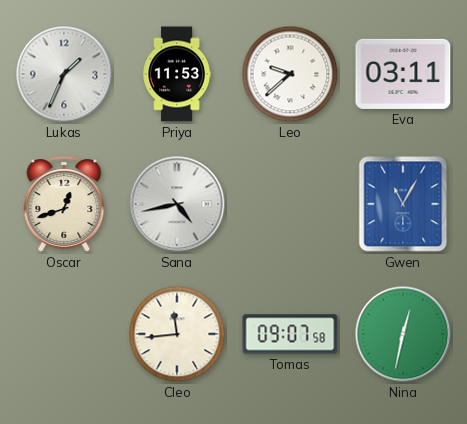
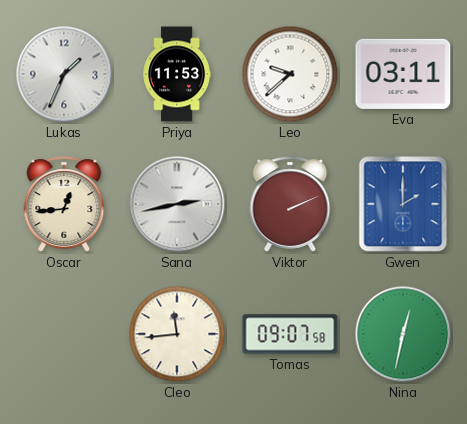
Oscar: 12:42 -> 12:44 (64, 204)
Sana: 4:43 -> 2:43 (177, 204)
Viktor: none -> 2:11 (290, 204)
Gwen: 11:05 -> 2:00 (403, 204)
